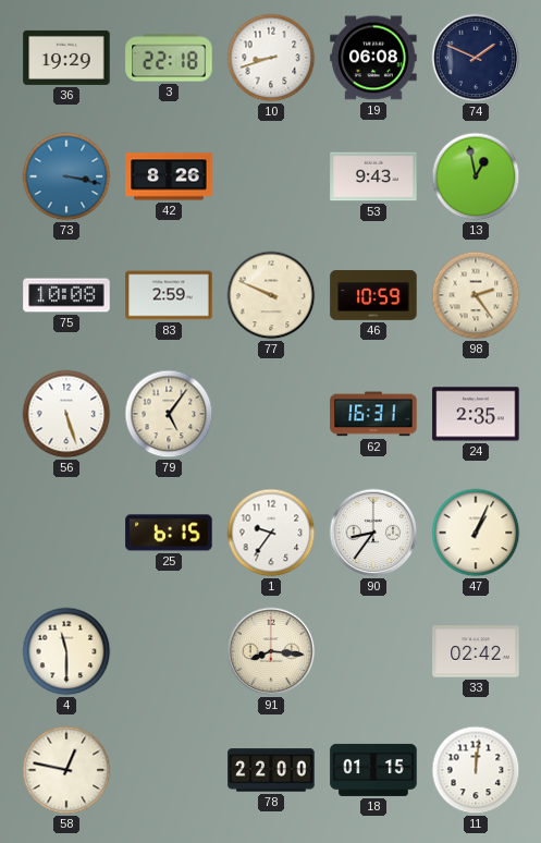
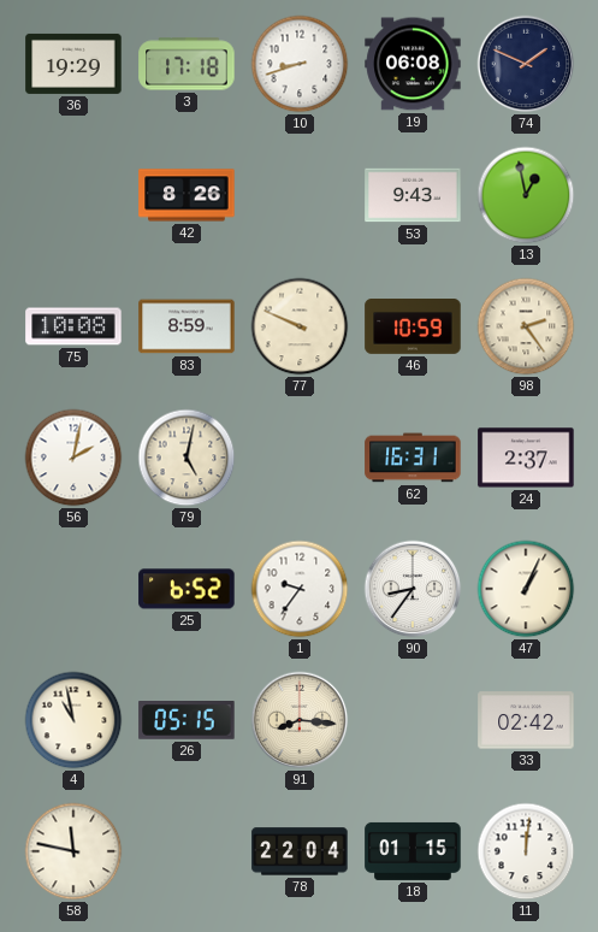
3: 22:18 -> 17:18 (186, 64)
73: 3:17 -> none (66, 176)
83: 2:59 -> 8:59 (186, 326)
56: 5:27 -> 2:02 (73, 458)
79: 5:06 -> 5:02 (186, 458)
24: 2:35 -> 2:37 (526, 458)
25: 6:15 -> 6:52 (186, 589)
4: 11:30 -> 10:58 (73, 720)
26: none -> 05:15 (186, 720)
58: 12:47 -> 11:47 (73, 851)
78: 22:00 -> 22:04 (300, 851)
